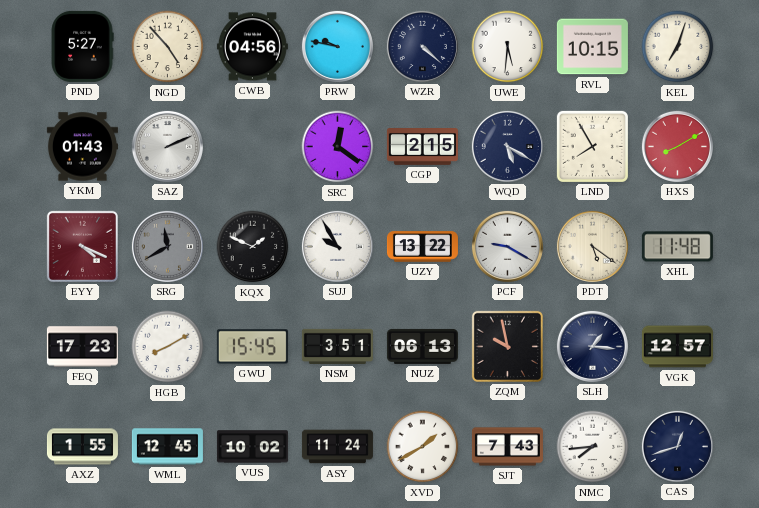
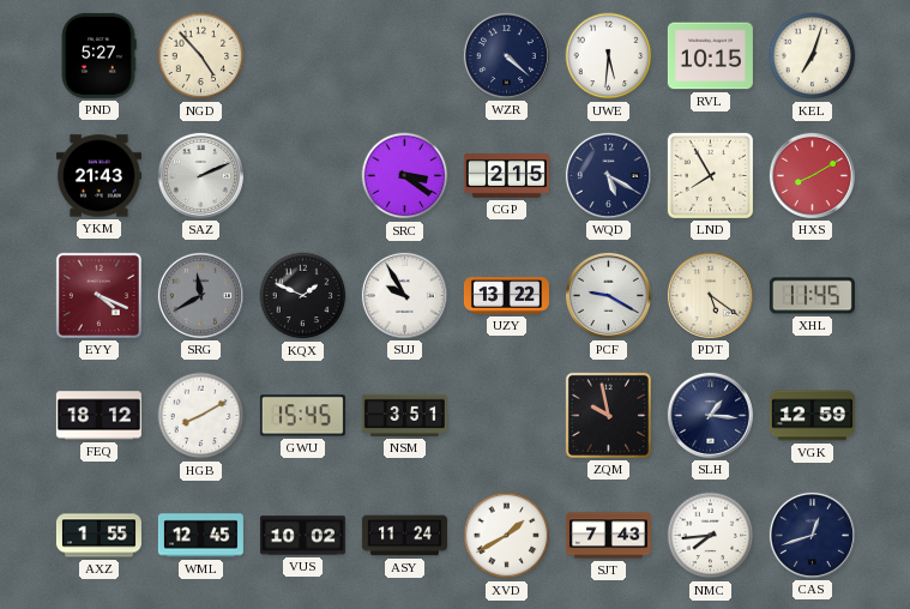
CWB: 04:56 -> none (252, 47)
PRW: 9:47 -> none (337, 46)
YKM: 01:43 -> 21:43 (98, 176)
SRC: 12:21 -> 3:21 (405, 176)
XHL: 11:48 -> 11:45 (812, 296)
FEQ: 17:23 -> 18:12 (98, 416)
NUZ: 06:13 -> none (422, 346)
VGK: 12:57 -> 12:59 (812, 416)
